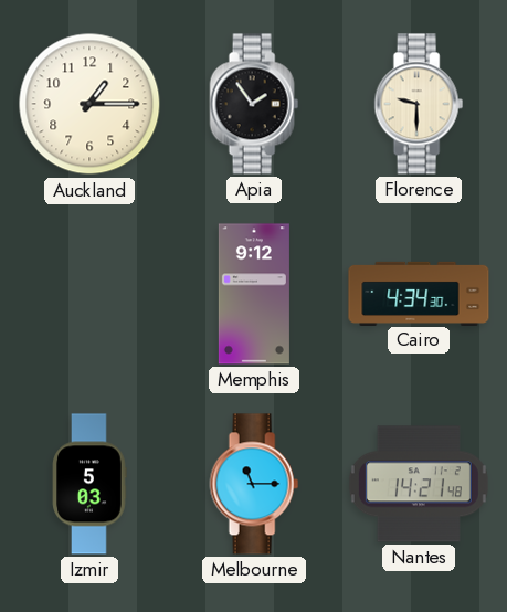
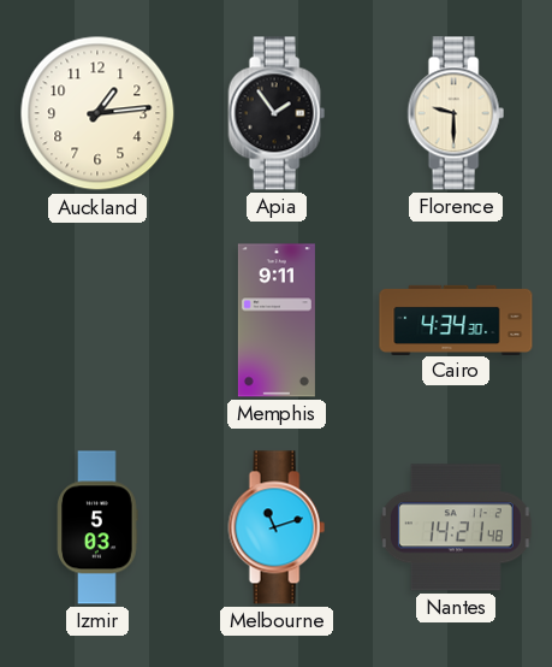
Auckland: 1:15 -> 1:14 (97, 113)
Memphis: 9:12 -> 9:11 (277, 320)
Melbourne: 11:15 -> 11:12 (277, 527)
